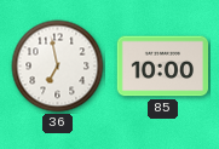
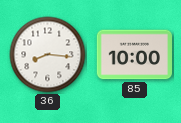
36: 6:58 -> 8:16 (48, 55)
